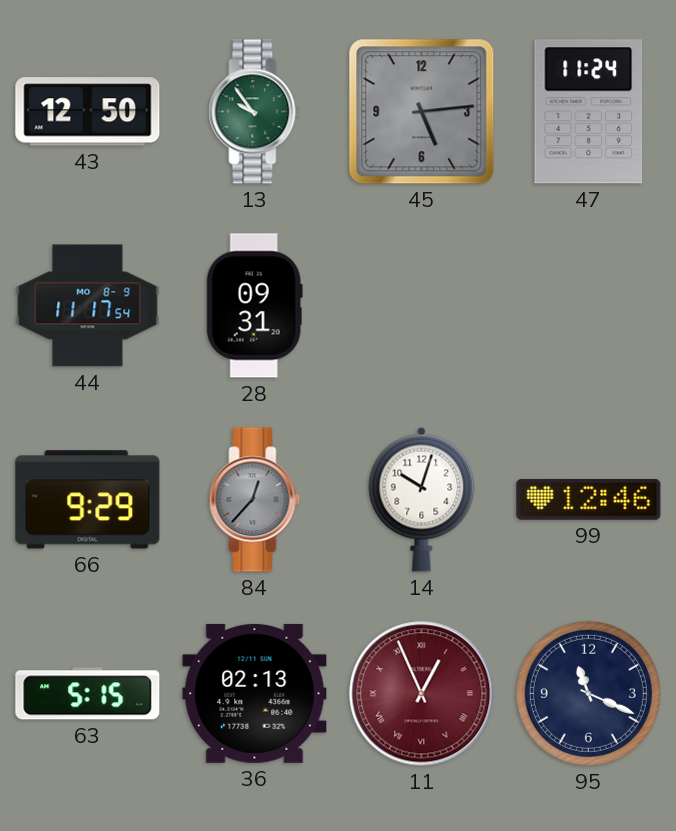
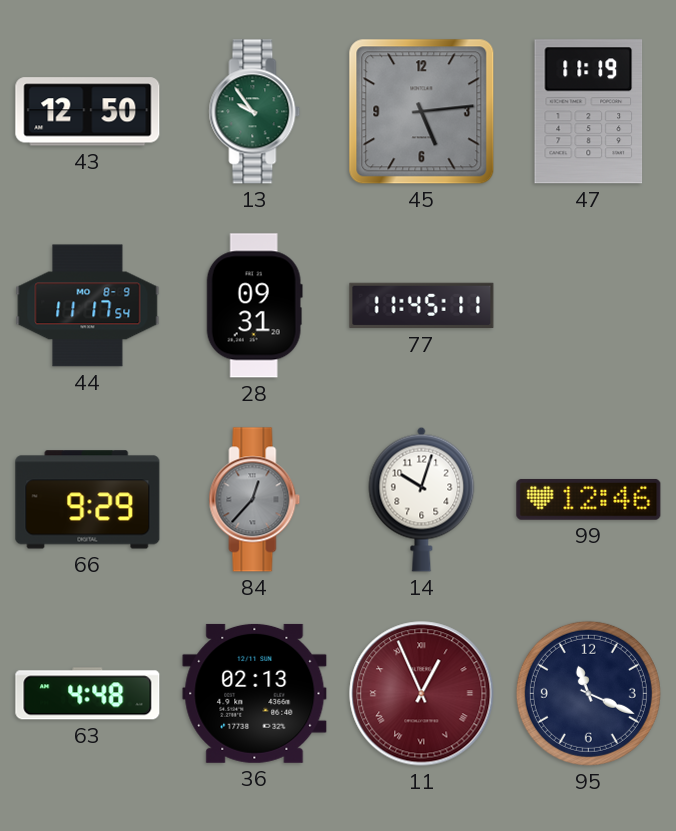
47: 11:24 -> 11:19 (589, 112)
77: none -> 11:45 (422, 306)
63: 5:15 -> 4:48 (88, 694)
